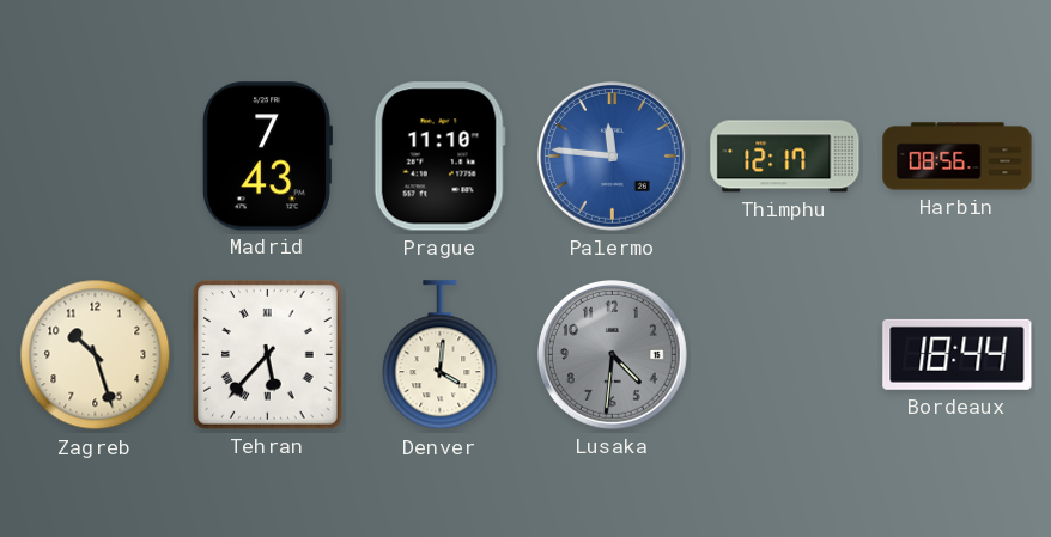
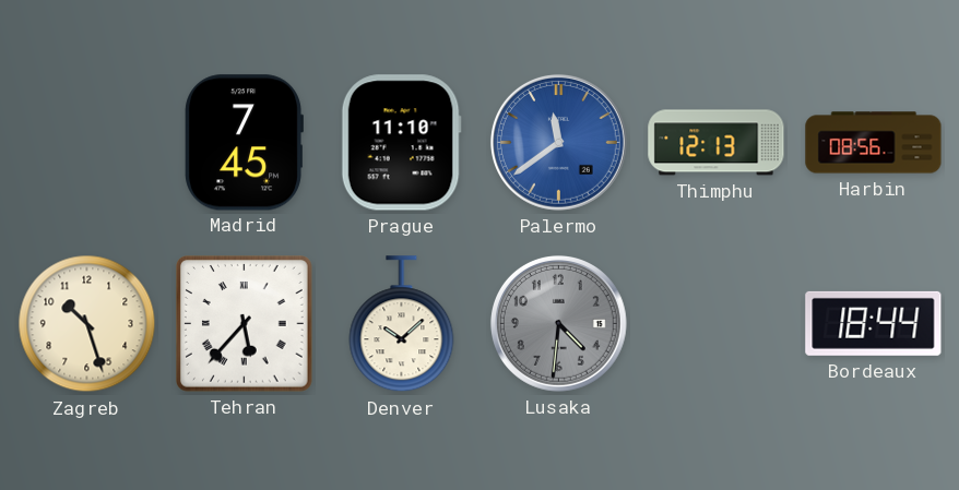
Madrid: 7:43 -> 7:45 (244, 143)
Palermo: 11:46 -> 11:39 (558, 142)
Thimphu: 12:17 -> 12:13 (717, 143)
Denver: 4:01 -> 10:08 (402, 324)
